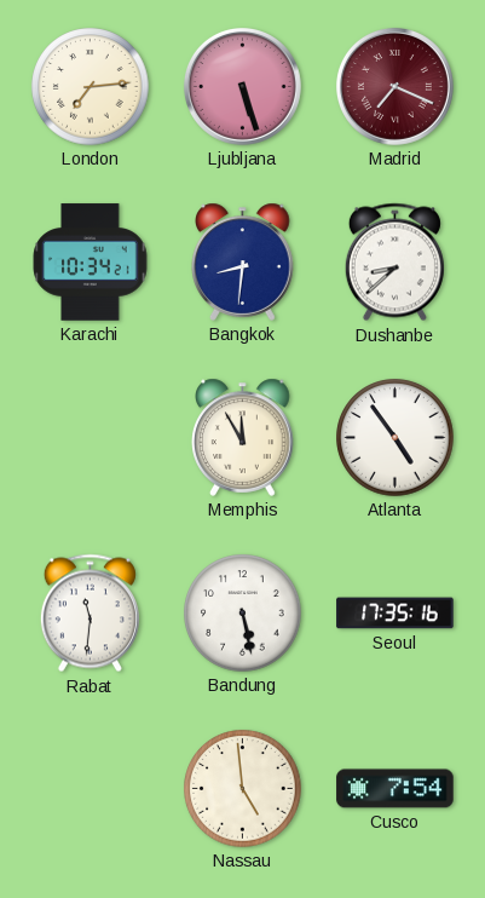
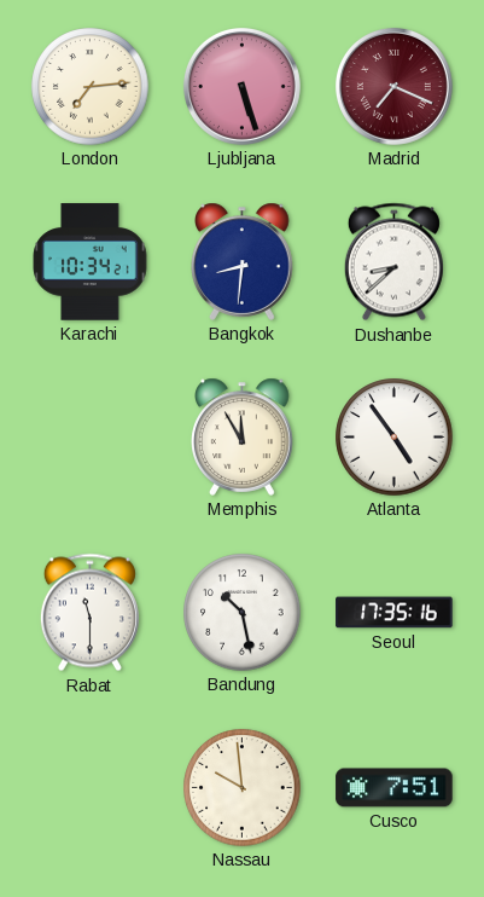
Rabat: 11:31 -> 11:30 (89, 613)
Bandung: 5:28 -> 10:28 (243, 613)
Nassau: 4:59 -> 9:59 (243, 788)
Cusco: 7:54 -> 7:51 (395, 788)
